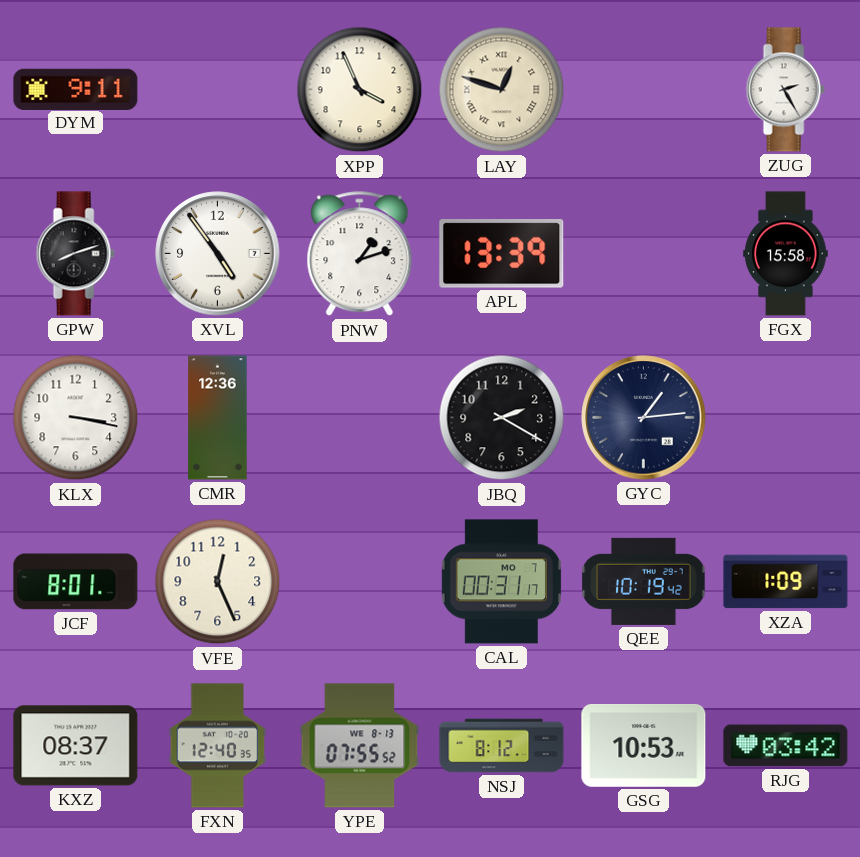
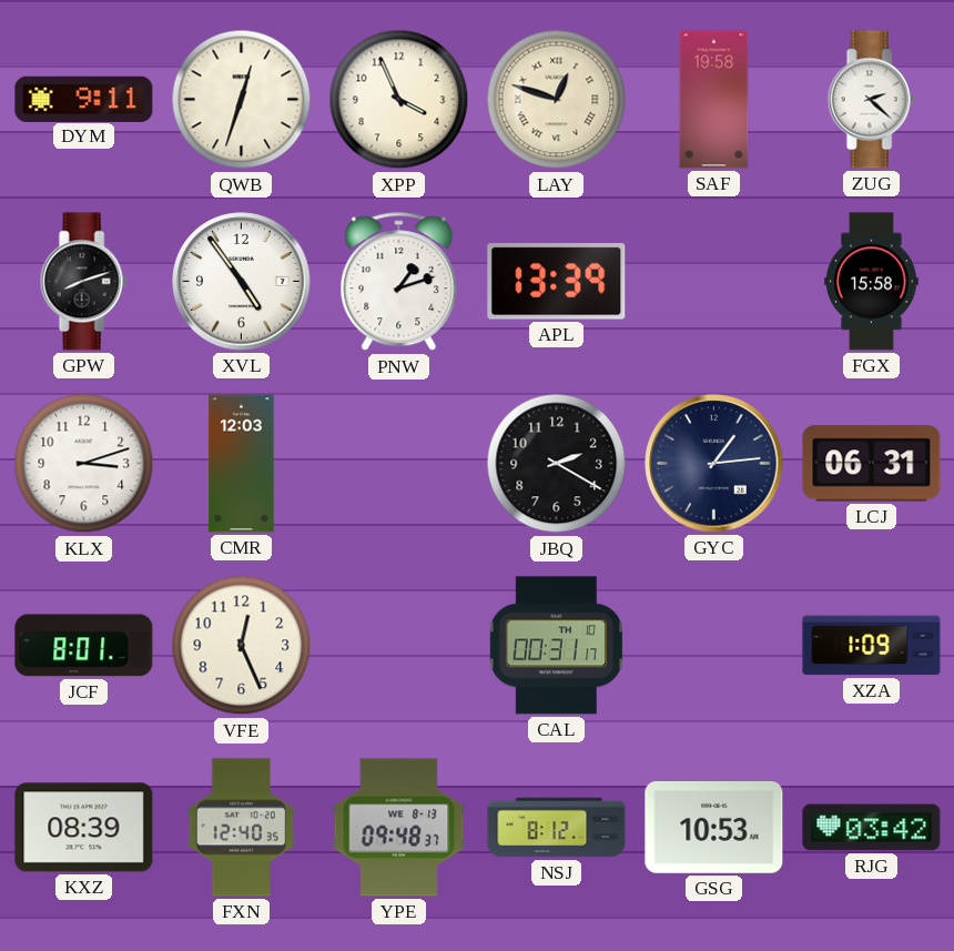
QWB: none -> 12:33 (242, 100)
SAF: none -> 19:58 (714, 100)
ZUG: 2:25 -> 2:22 (871, 100)
KLX: 3:17 -> 3:12 (84, 464)
CMR: 12:36 -> 12:03 (242, 464)
LCJ: none -> 06:31 (872, 464)
CAL date: MO 7 -> TH 10 (556, 646)
QEE: 10:19 -> none (644, 581)
KXZ: 08:37 -> 08:39 (84, 828)
YPE: 07:55 -> 09:48 (399, 828)
